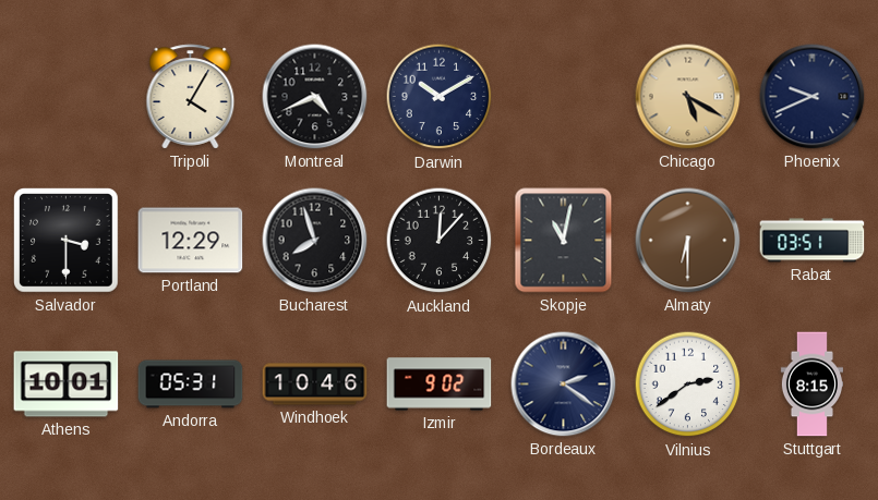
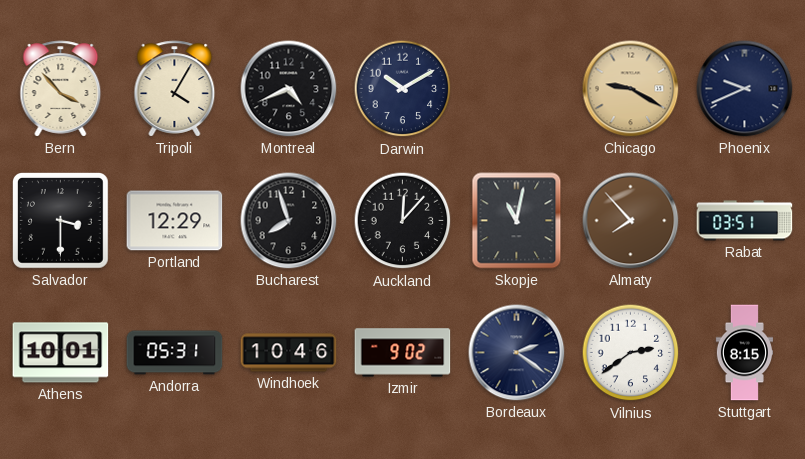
Bern: none -> 3:53 (61, 89)
Chicago: 5:20 -> 9:20 (631, 89)
Almaty: 6:30 -> 7:53 (631, 221)
